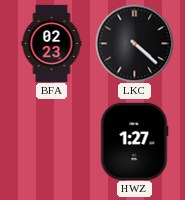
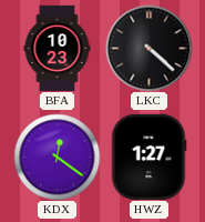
BFA: 02:23 -> 10:23 (58, 48)
KDX: none -> 12:21 (57, 157)
